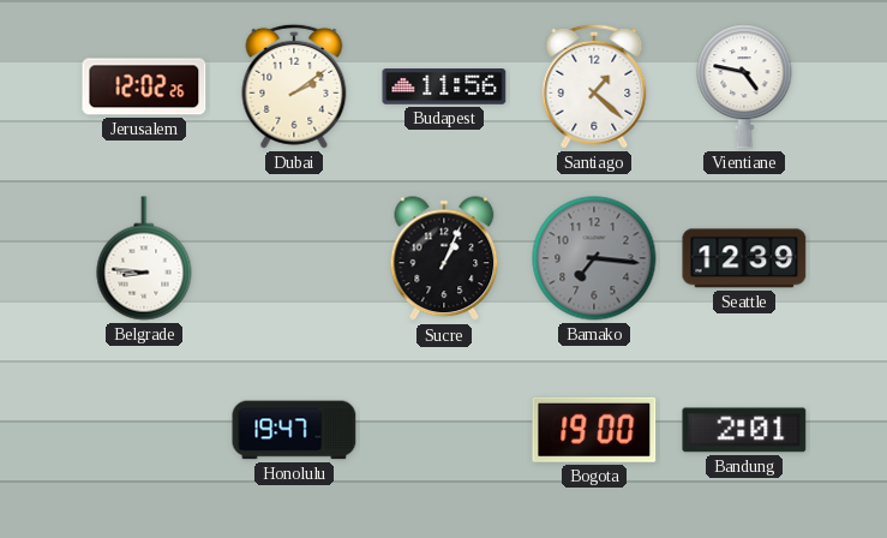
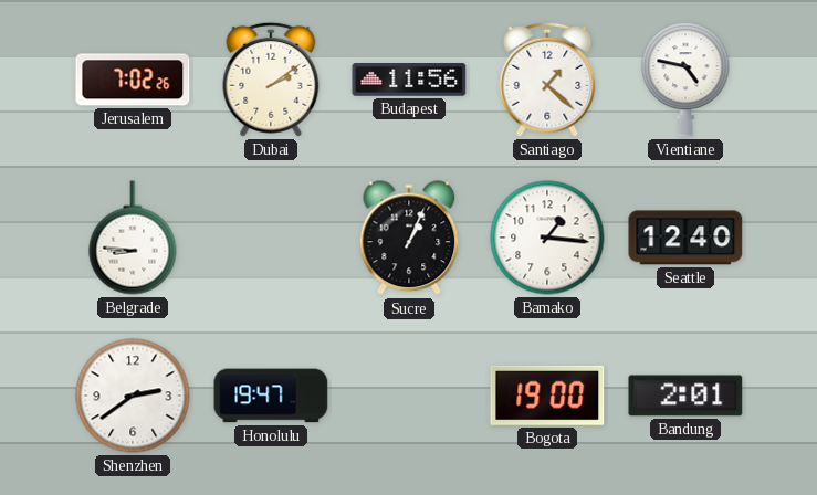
Jerusalem: 12:02 -> 7:02 (133, 80)
Bamako: 7:16 -> 1:16 (547, 238)
Bamako dial: grey -> white (547, 238)
Seattle: 12:39 -> 12:40 (685, 238)
Shenzhen: none -> 2:39 (133, 396)
